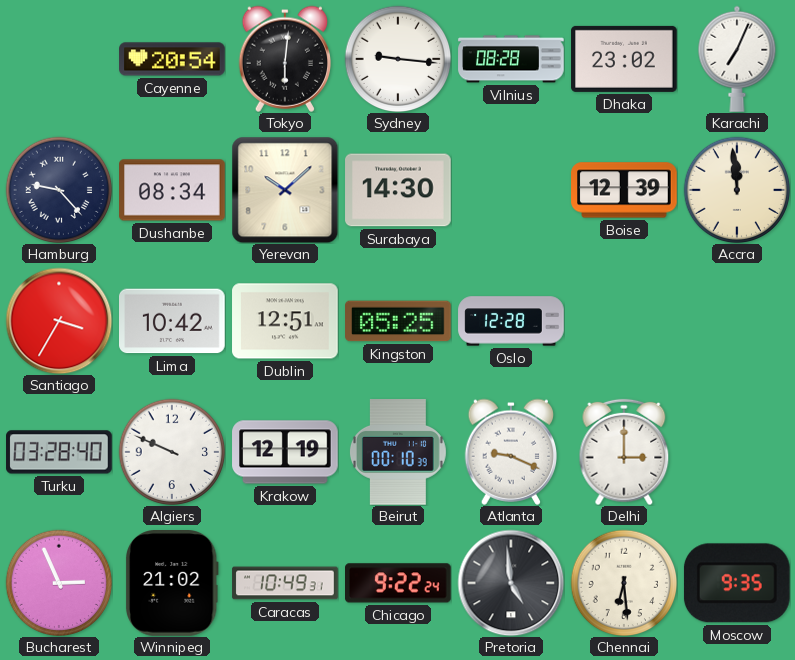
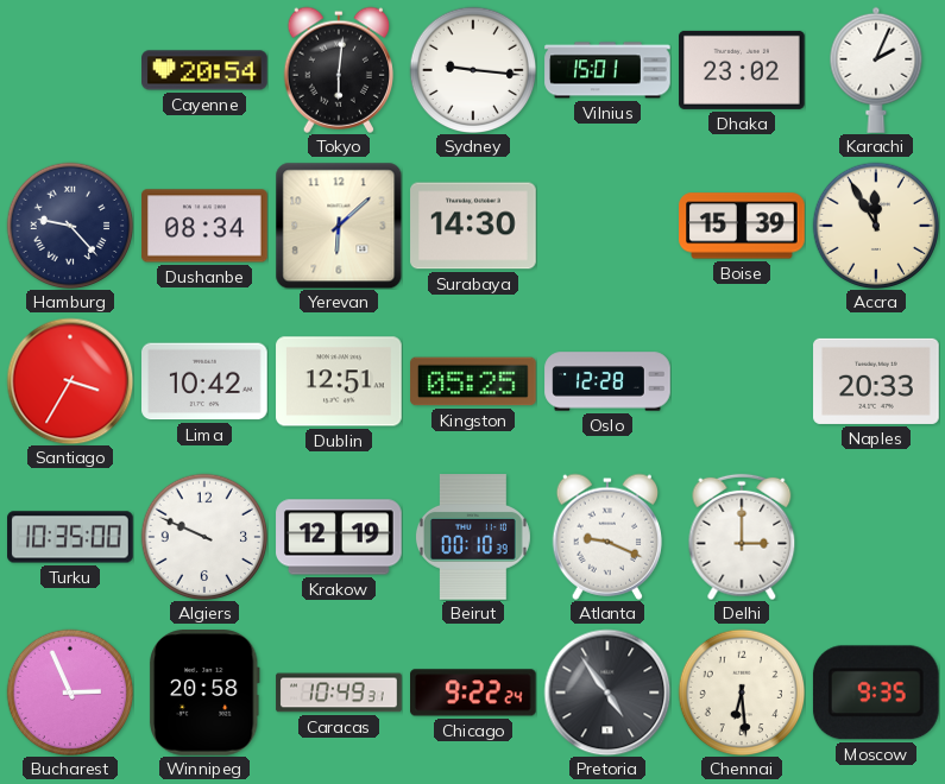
Vilnius: 08:28 -> 15:01 (607, 70)
Karachi: 7:04 -> 2:04 (876, 70)
Yerevan: 10:08 -> 6:08 (339, 226)
Boise: 12:39 -> 15:39 (742, 226)
Accra: 11:59 -> 11:55 (876, 226)
Naples: none -> 20:33 (876, 381)
Turku: 03:28 -> 10:35 (70, 537)
Winnipeg: 21:02 -> 20:58 (204, 694)
Pretoria: 4:59 -> 4:54 (607, 693)
